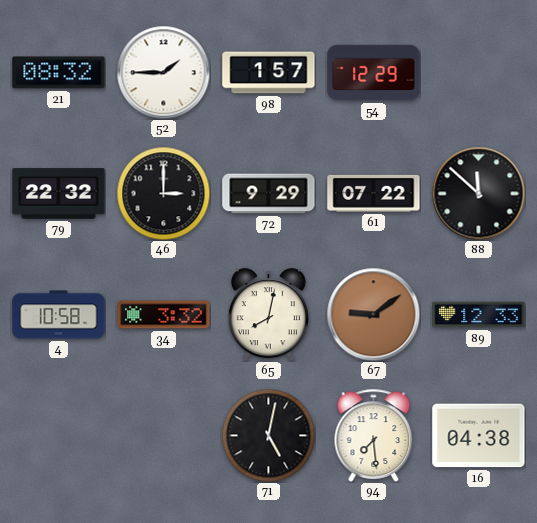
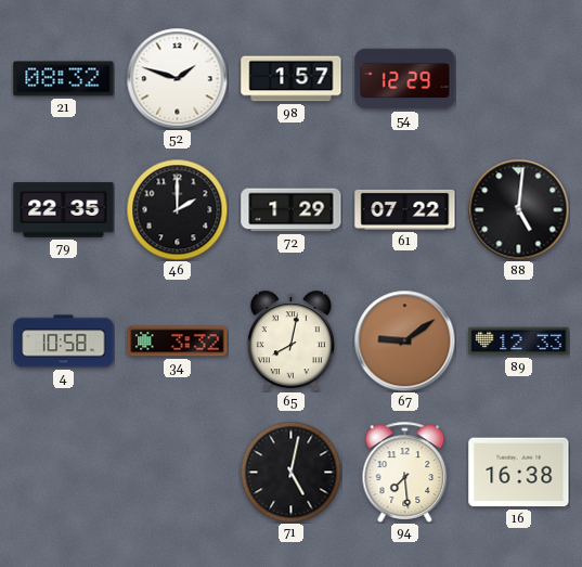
52: 1:45 -> 1:48 (177, 78)
79: 22:32 -> 22:35 (64, 210)
46: 3:00 -> 2:00 (177, 209)
72: 9:29 -> 1:29 (292, 210)
88: 11:52 -> 5:01 (518, 209)
16: 04:38 -> 16:38 (519, 473)
